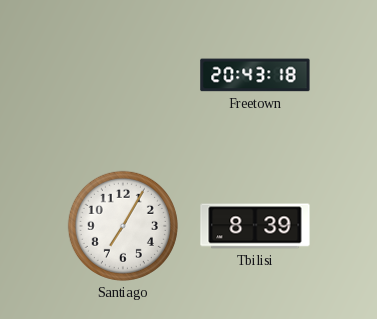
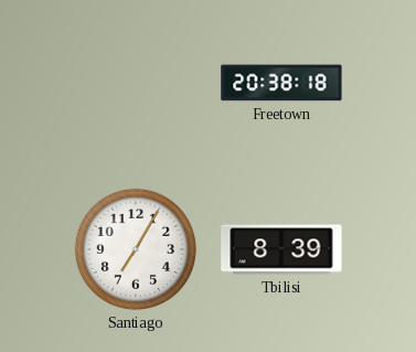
Freetown: 20:43 -> 20:38 (281, 83)
